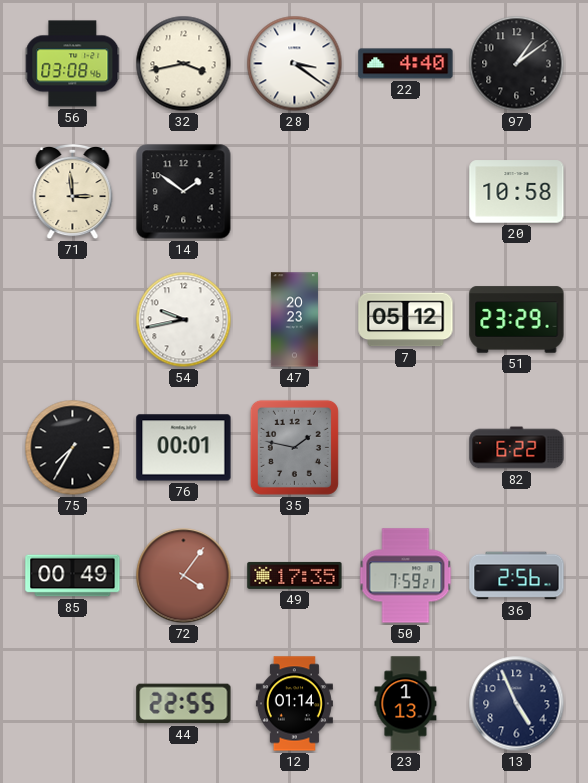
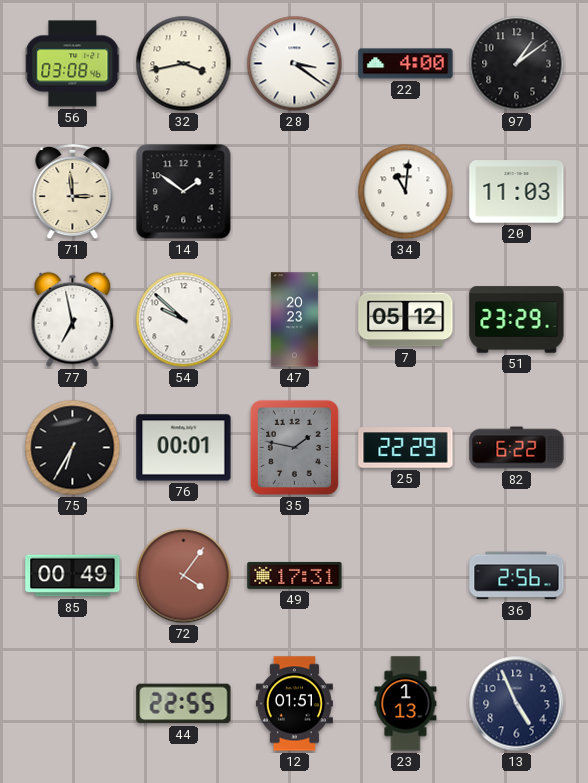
22: 4:40 -> 4:00 (406, 64)
34: none -> 11:01 (406, 192)
20: 10:58 -> 11:03 (517, 192)
77: none -> 6:58 (73, 320)
54: 9:43 -> 9:52 (184, 320)
75: 7:35 -> 6:35 (73, 448)
25: none -> 22:29 (406, 448)
49: 17:35 -> 17:31 (295, 575)
50: 7:59 -> none (406, 576)
12: 01:14 -> 01:51 (294, 704)
